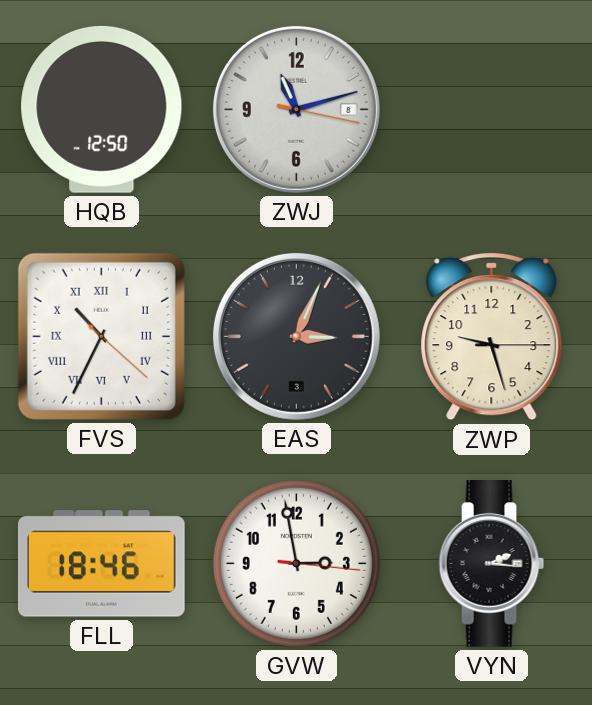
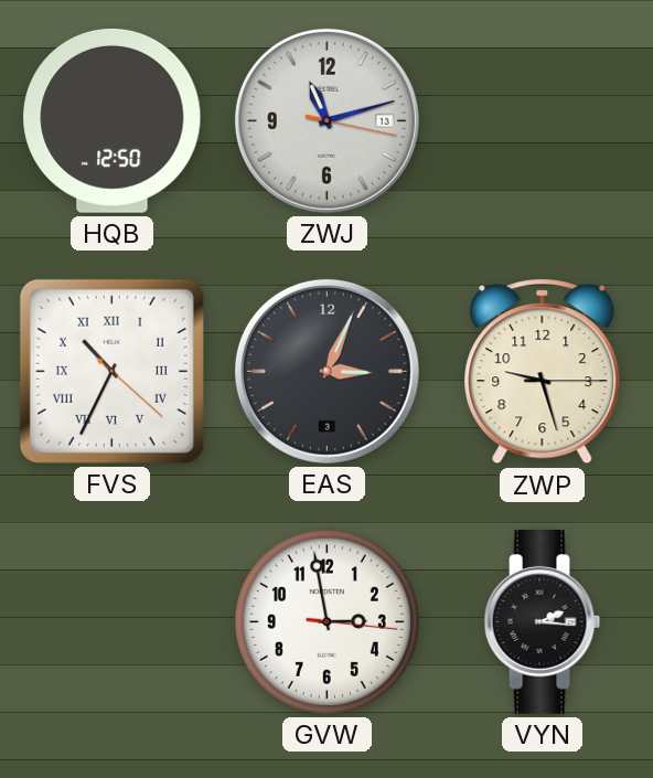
ZWJ date: 8 -> 13 (326, 120)
FLL: 18:46 -> none (101, 564)
